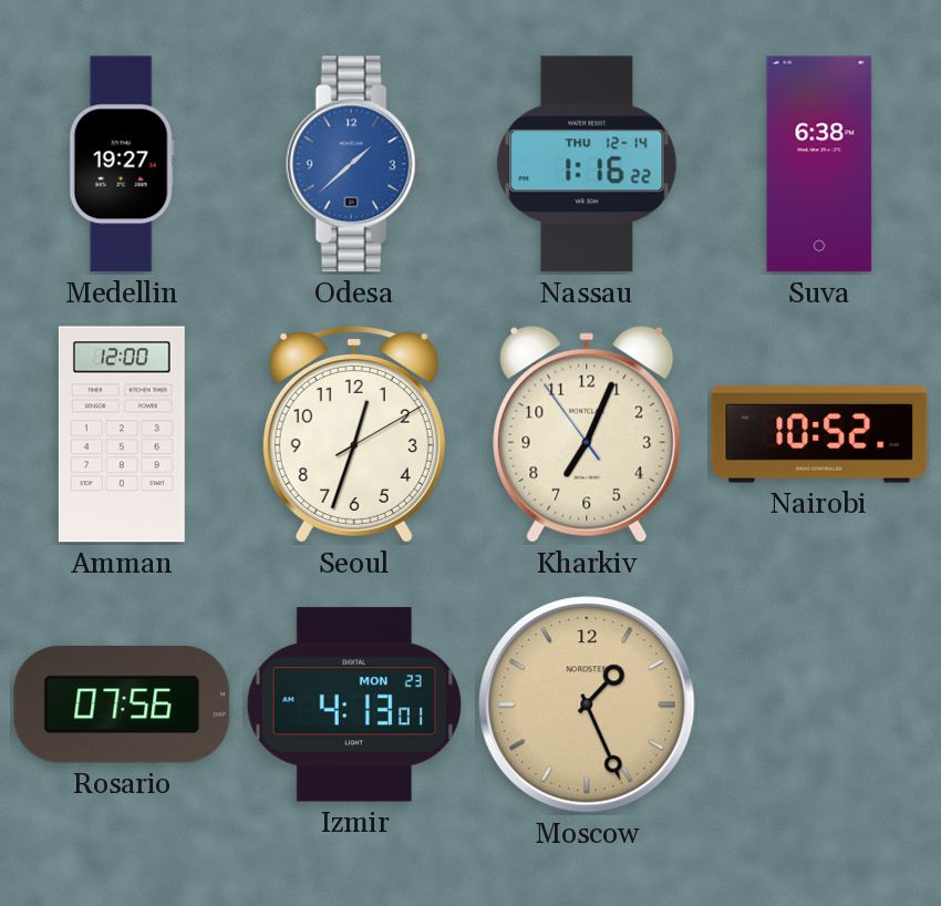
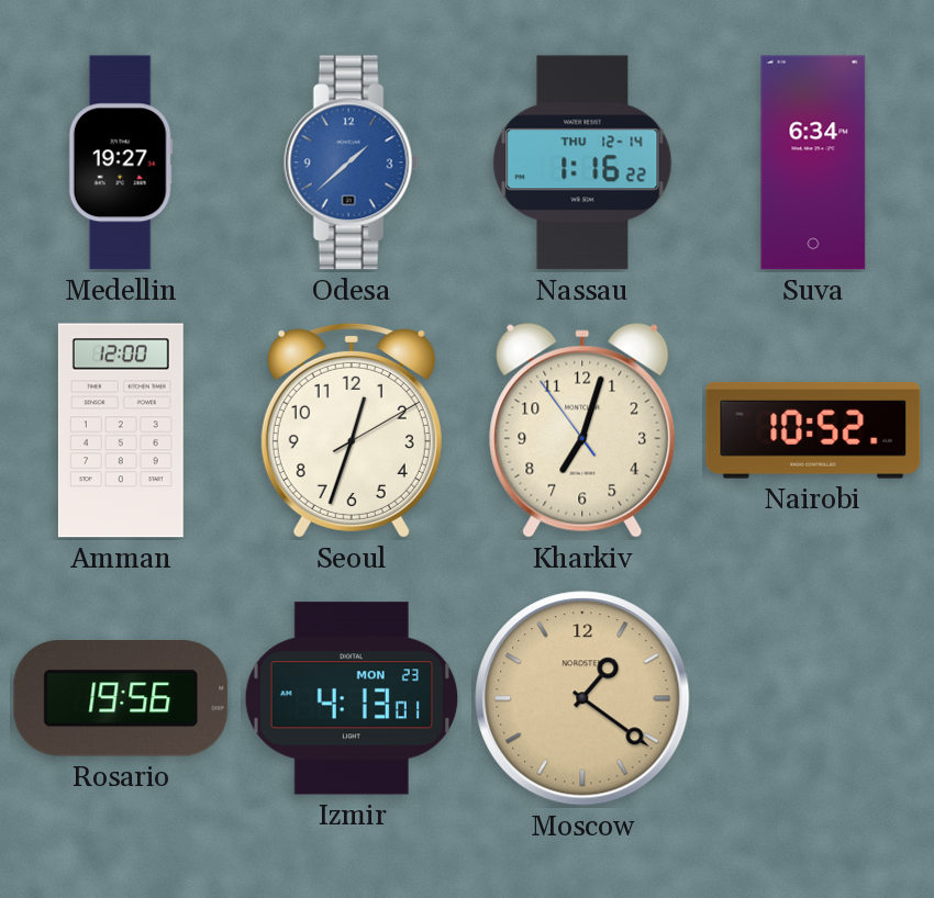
Suva: 6:38 -> 6:34 (813, 162)
Kharkiv: 7:03 -> 7:02 (582, 430)
Rosario: 07:56 -> 19:56 (121, 699)
Moscow: 1:26 -> 1:21 (582, 698)
